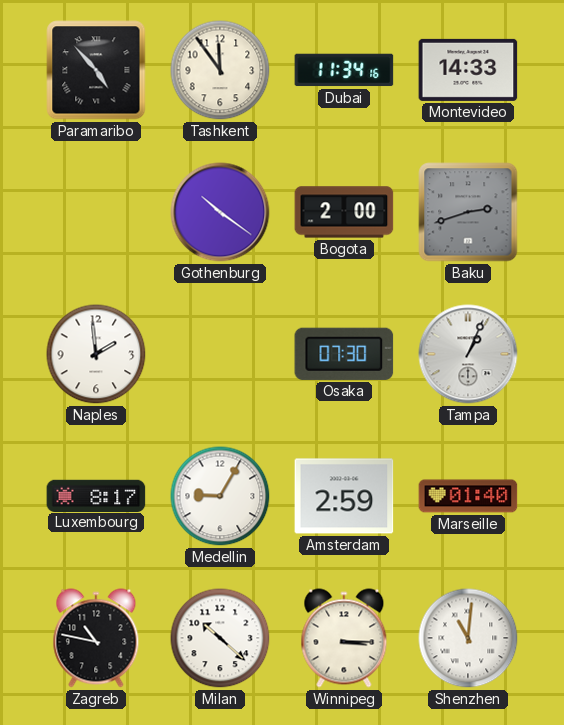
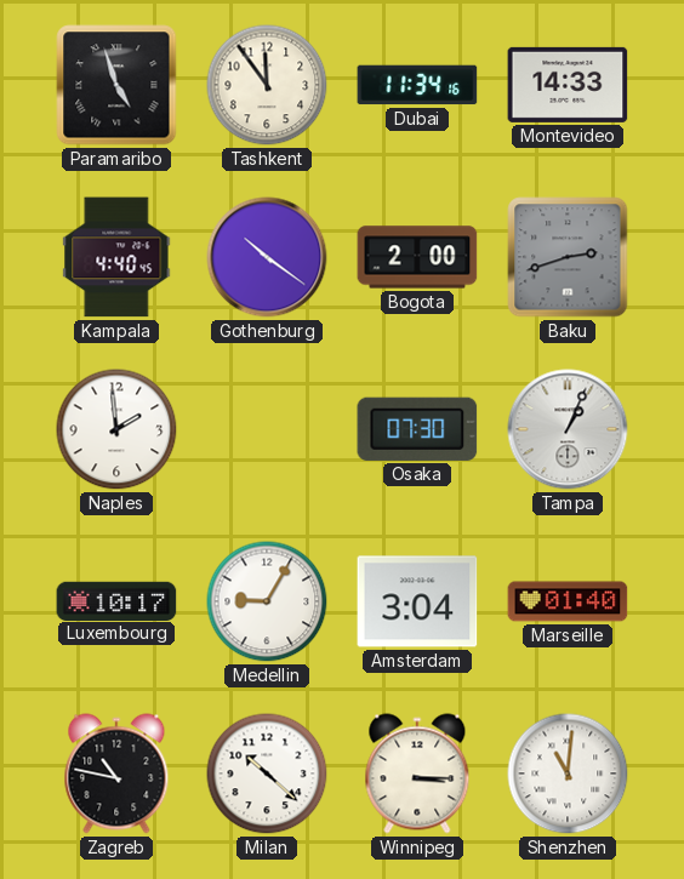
Paramaribo: 4:53 -> 4:57 (116, 85)
Kampala: none -> 4:40 (116, 257)
Luxembourg: 8:17 -> 10:17 (116, 600)
Amsterdam: 2:59 -> 3:04 (417, 601)
